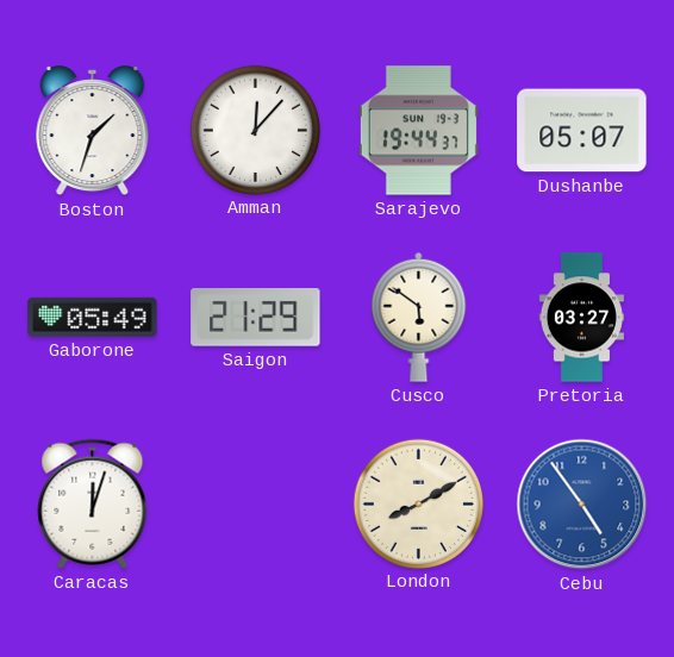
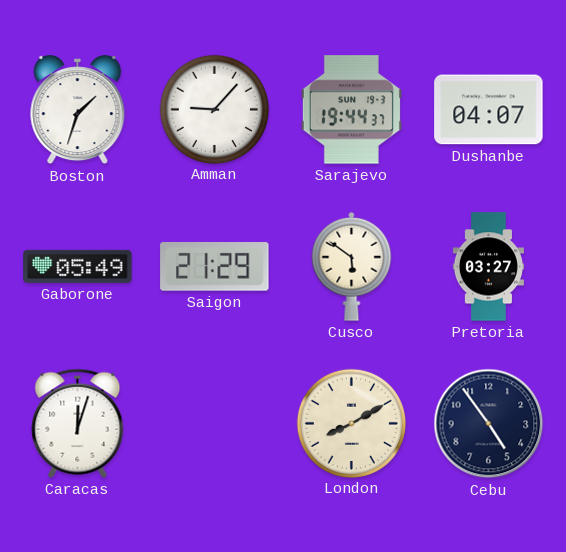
Amman: 12:07 -> 9:07 (214, 109)
Dushanbe: 05:07 -> 04:07 (489, 110)
Cebu dial: blue -> navy (489, 424)
